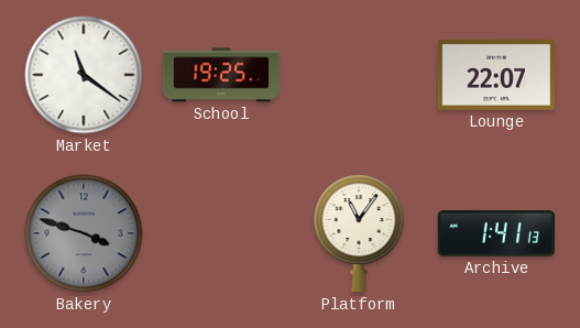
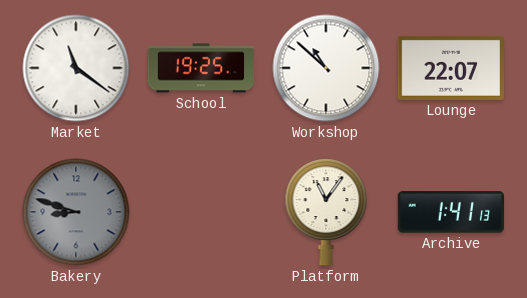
Workshop: none -> 10:52 (326, 68)
Bakery: 3:48 -> 8:48 (76, 212)
